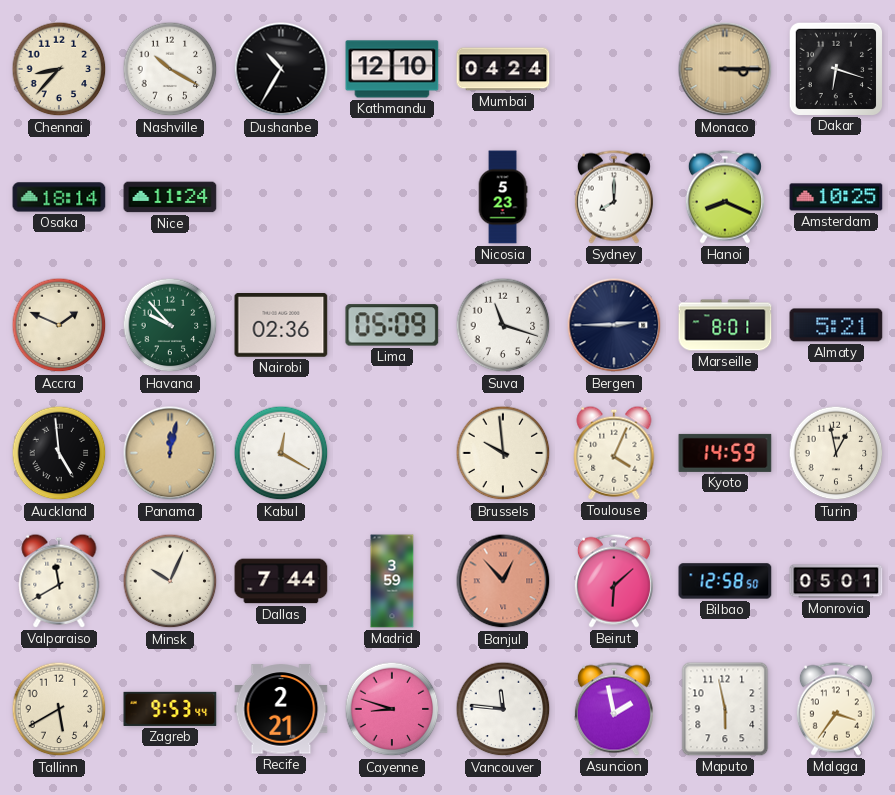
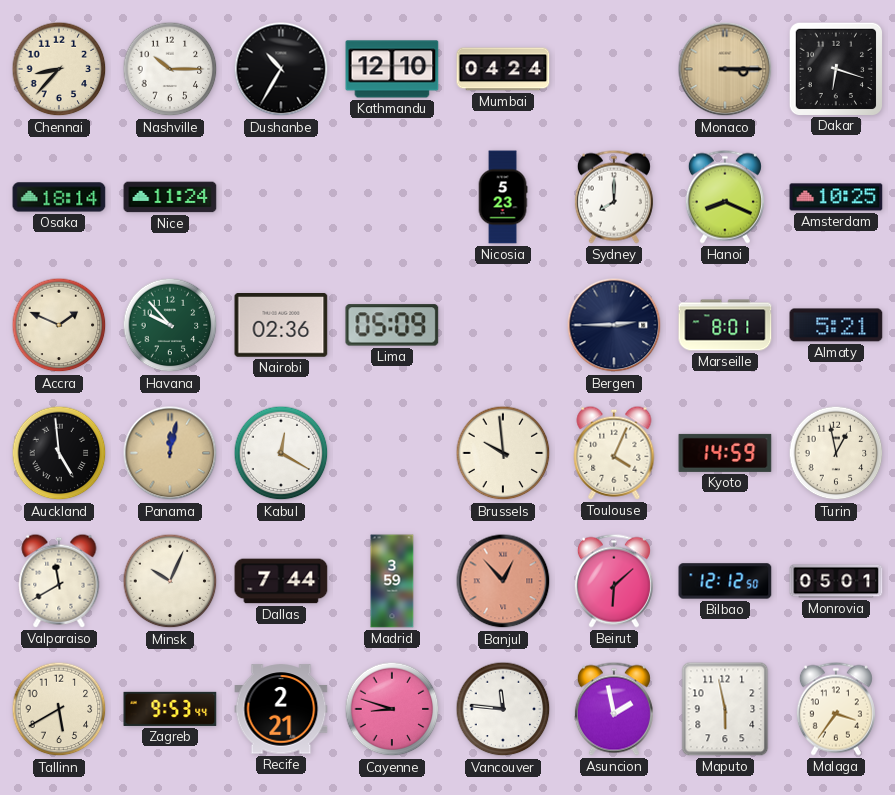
Nashville: 10:20 -> 10:15 (170, 69)
Suva: 11:18 -> none (503, 325)
Bilbao: 12:58 -> 12:12 (725, 581)
